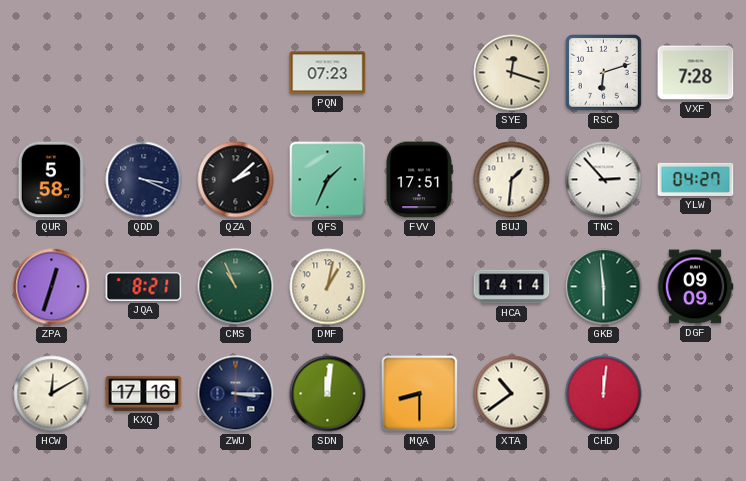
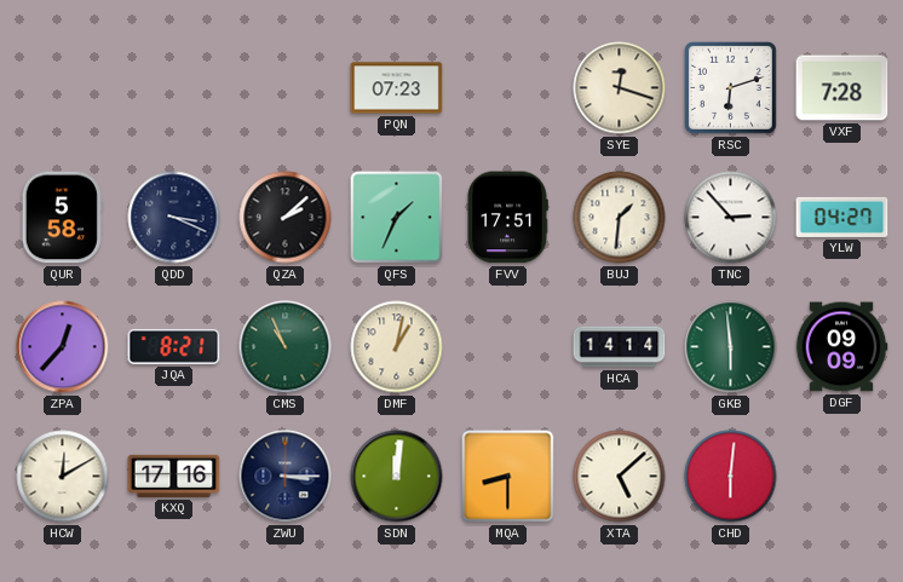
ZPA: 12:33 -> 12:37 (63, 347)
XTA: 10:39 -> 5:08 (620, 477)
CHD: 12:01 -> 6:01 (731, 477)
